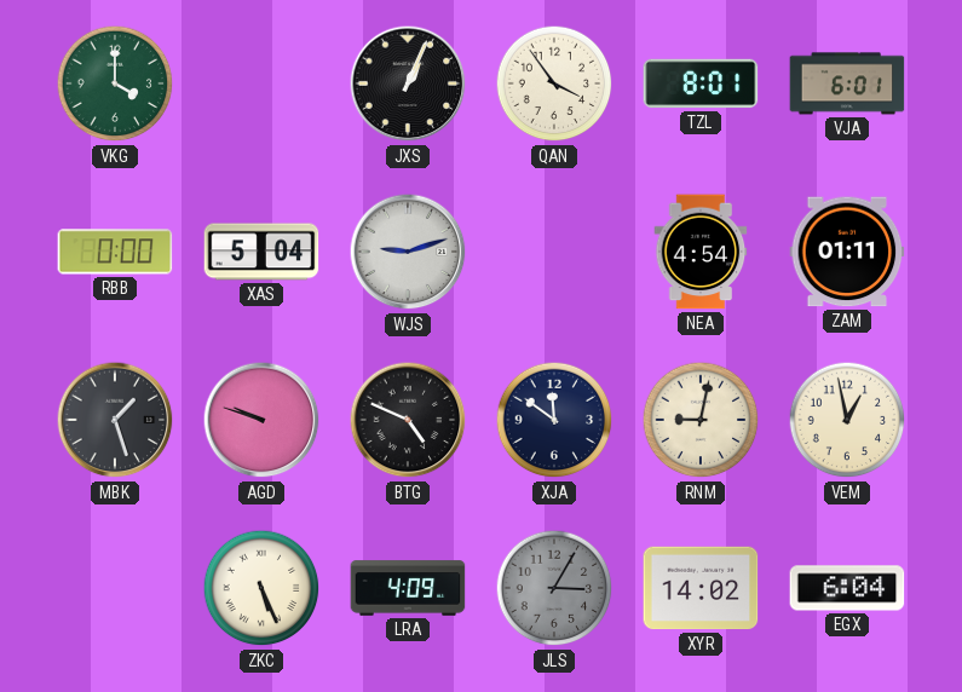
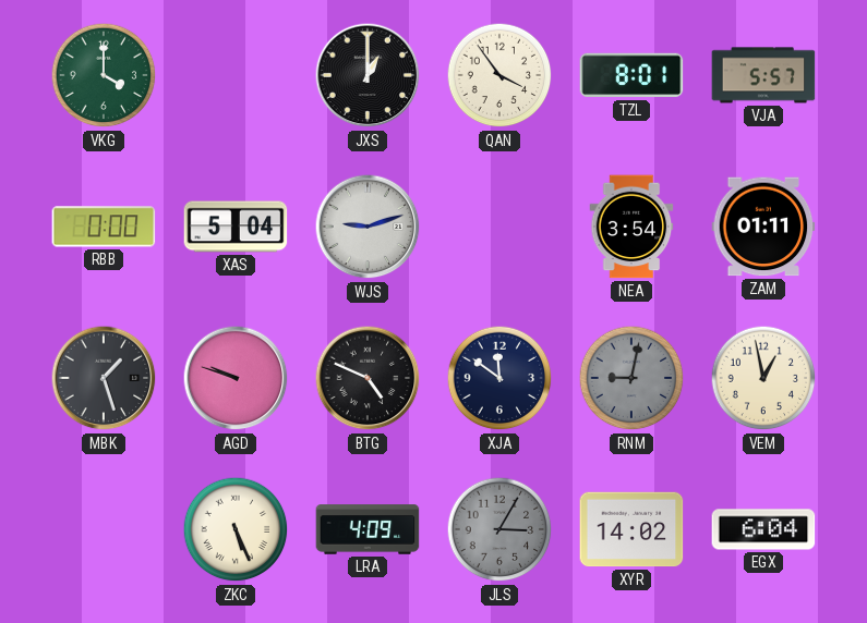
JXS: 1:04 -> 1:00 (368, 75)
VJA: 6:01 -> 5:57 (763, 75)
NEA: 4:54 -> 3:54 (631, 227)
RNM dial: cream -> grey (631, 378)
